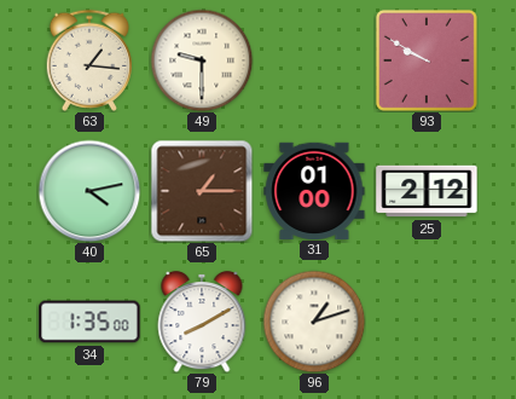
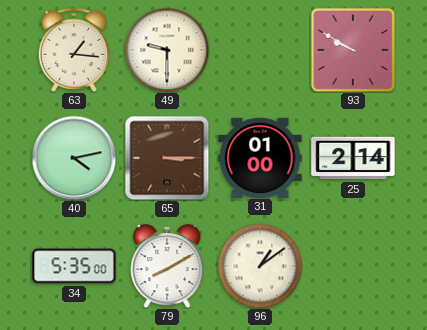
65: 1:15 -> 3:15 (167, 158)
25: 2:12 -> 2:14 (353, 158)
34: 1:35 -> 5:35 (74, 266)
96: 1:12 -> 1:09 (260, 266)
